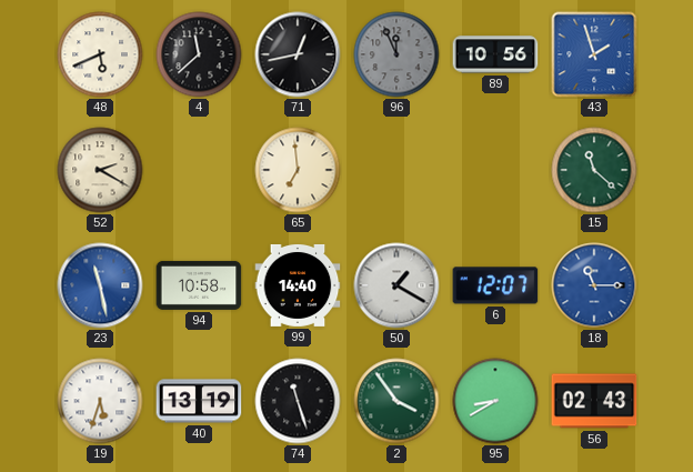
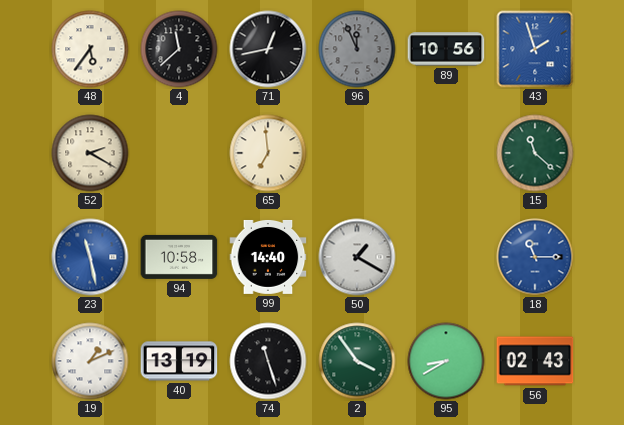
48: 5:41 -> 5:36 (90, 49)
6: 12:07 -> none (495, 285)
19: 5:33 -> 1:11 (90, 361)
